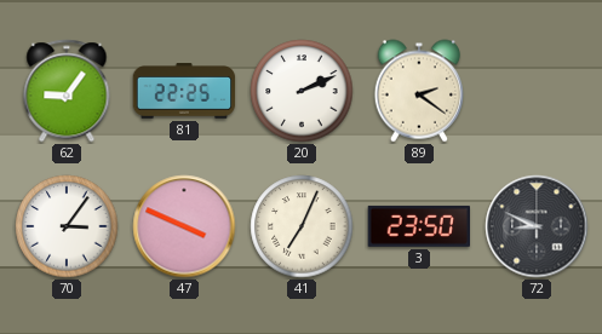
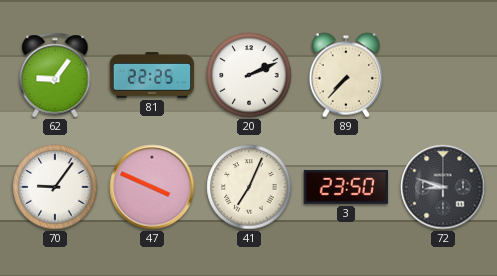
89: 2:21 -> 7:37 (345, 75)
70: 3:06 -> 9:06 (55, 187)
72: 8:49 -> 8:48 (443, 187)
